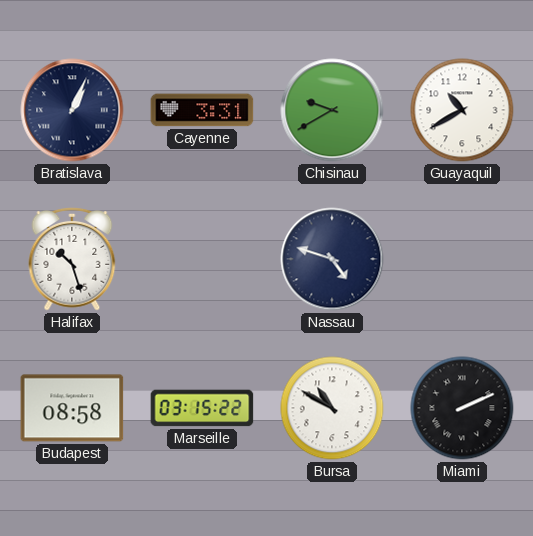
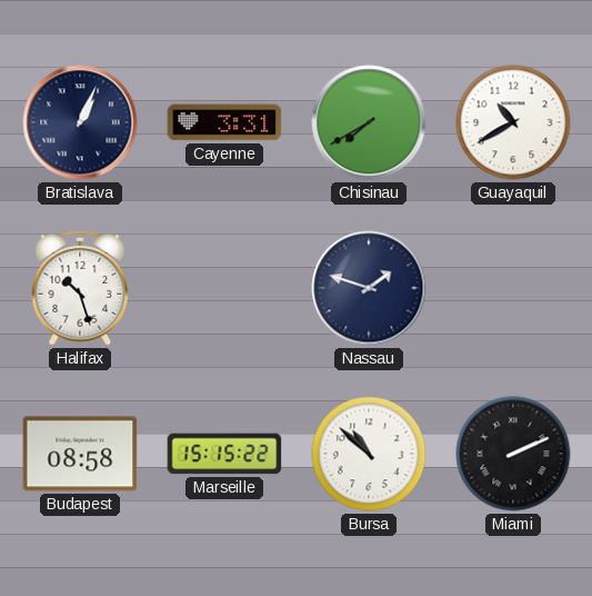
Chisinau: 9:40 -> 7:40 (369, 122)
Nassau: 4:48 -> 1:48 (369, 288)
Marseille: 03:15 -> 15:15 (224, 454)
Bursa: 10:50 -> 10:52 (369, 454)
